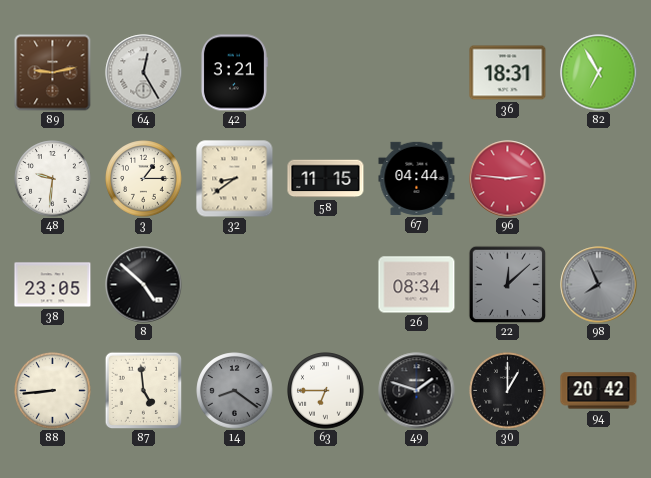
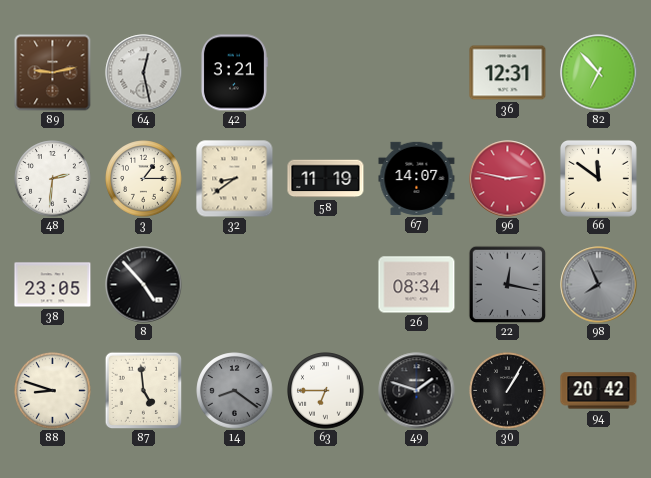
64: 12:25 -> 12:28 (144, 73)
36: 18:31 -> 12:31 (508, 73)
82: 6:55 -> 6:53 (599, 73)
48: 9:31 -> 2:31 (53, 179)
58: 11:15 -> 11:19 (326, 179)
67: 04:44 -> 14:07 (417, 178)
96: 2:46 -> 2:47 (508, 179)
66: none -> 11:51 (598, 178)
8: 4:52 -> 4:53 (144, 285)
22: 12:08 -> 12:17 (507, 284)
88: 8:44 -> 8:48 (53, 391)
30: 1:00 -> 1:05 (508, 391)
